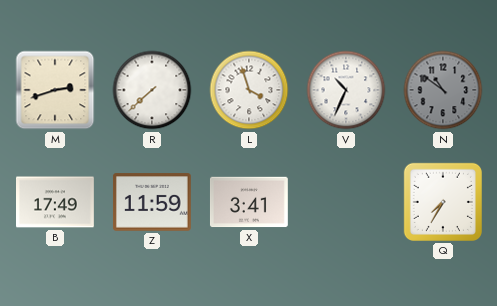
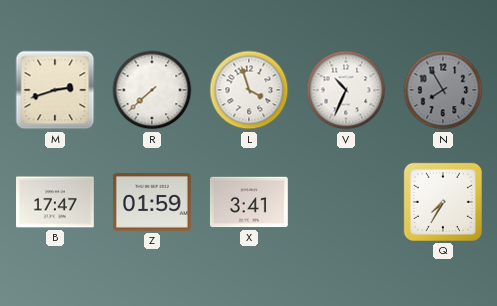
N: 10:51 -> 7:55 (443, 90)
B: 17:49 -> 17:47 (56, 202)
Z: 11:59 -> 01:59 (152, 202)
